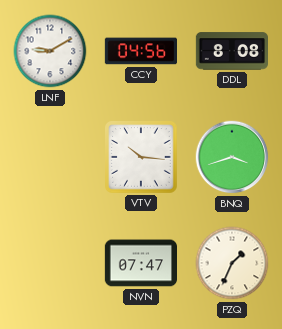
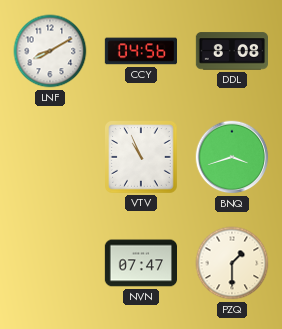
LNF: 9:10 -> 8:10 (50, 51)
VTV: 10:16 -> 10:56 (142, 158)
PZQ: 1:34 -> 1:30 (232, 263)
